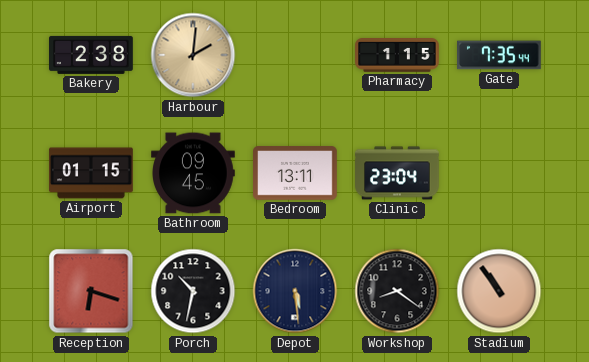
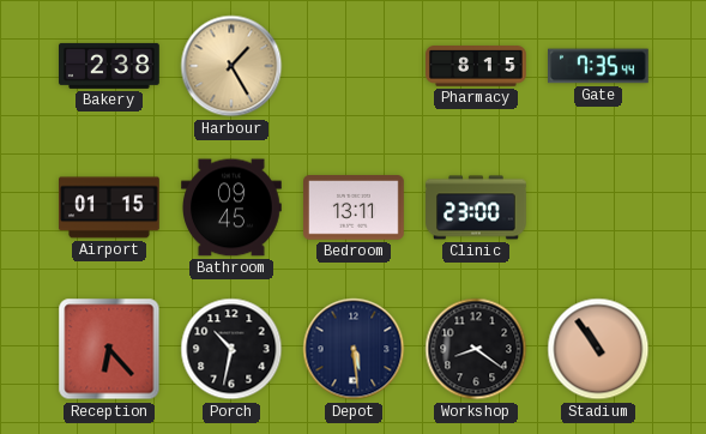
Harbour: 2:01 -> 1:25 (231, 66)
Pharmacy: 1:15 -> 8:15 (476, 67)
Clinic: 23:04 -> 23:00 (476, 207)
Reception: 6:18 -> 6:23 (109, 349)
